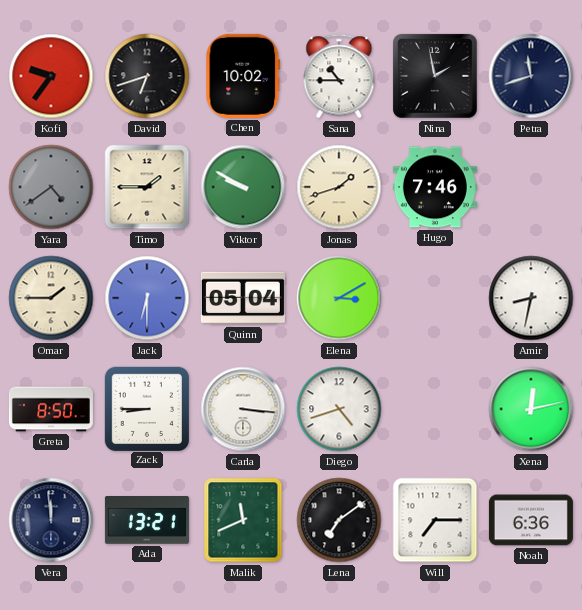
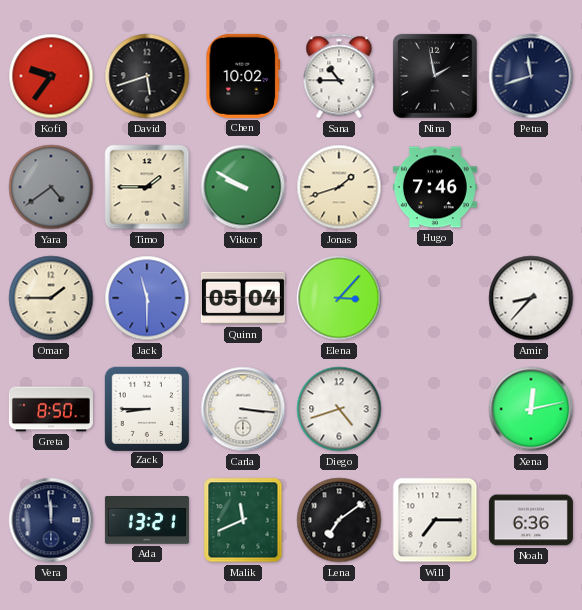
David: 6:42 -> 5:42 (147, 76)
Jack: 6:30 -> 11:30 (147, 298)
Elena: 3:10 -> 3:07 (339, 298)
Amir: 8:32 -> 8:37 (531, 298)
